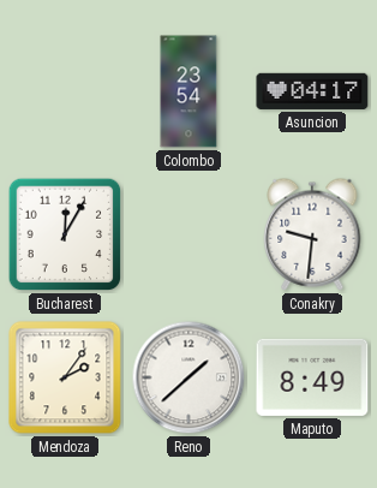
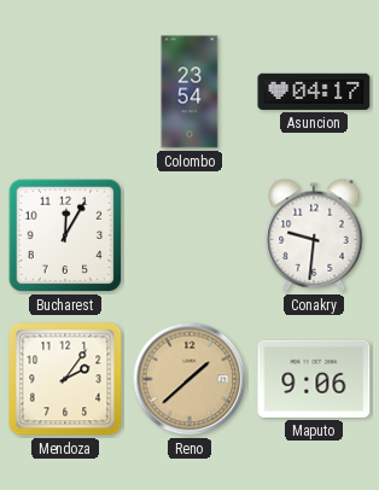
Reno dial: white -> champagne (189, 379)
Maputo: 8:49 -> 9:06 (314, 379)
